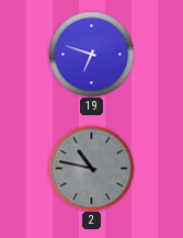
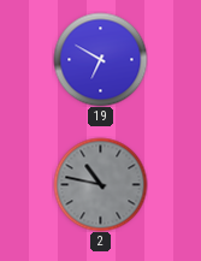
19: 6:48 -> 6:50 (100, 59)
